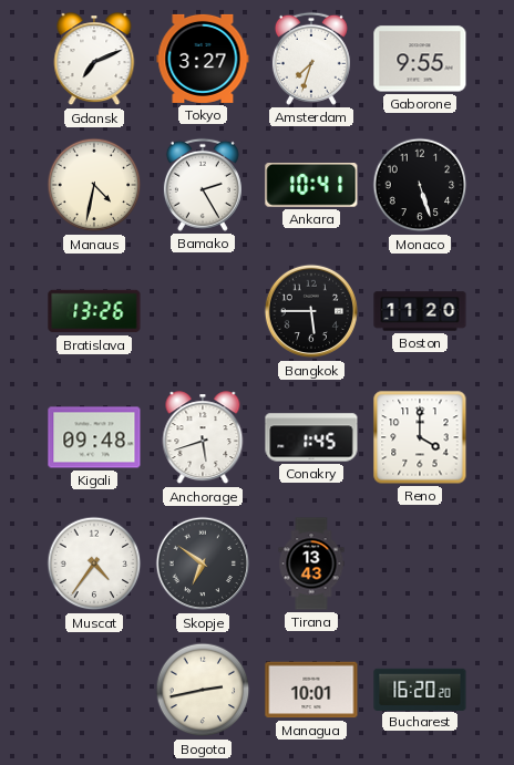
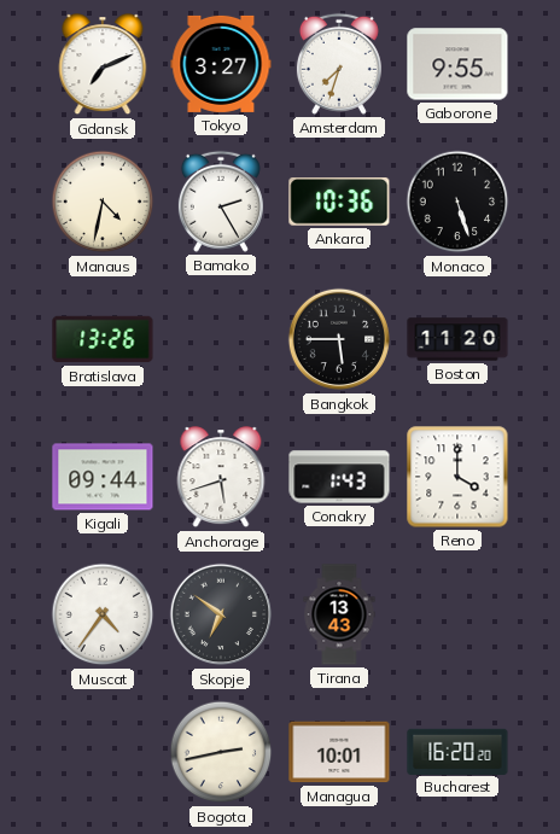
Ankara: 10:41 -> 10:36 (339, 203)
Kigali: 09:48 -> 09:44 (103, 477)
Conakry: 1:45 -> 1:43 (339, 477)
